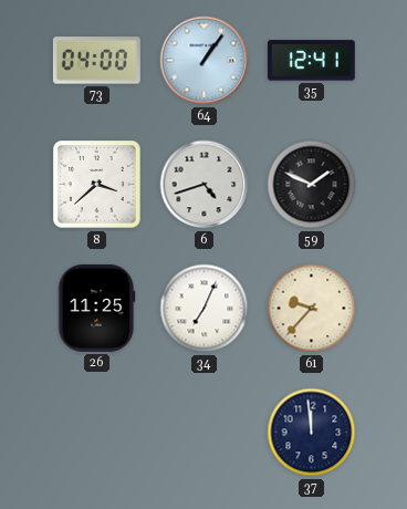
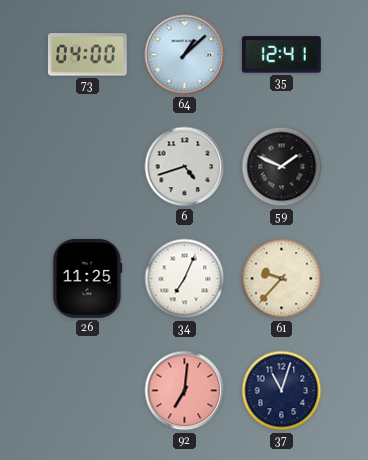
64: 1:06 -> 1:08 (185, 55)
8: 3:38 -> none (97, 185)
92: none -> 7:01 (185, 391)
37: 11:59 -> 11:03 (282, 391)
